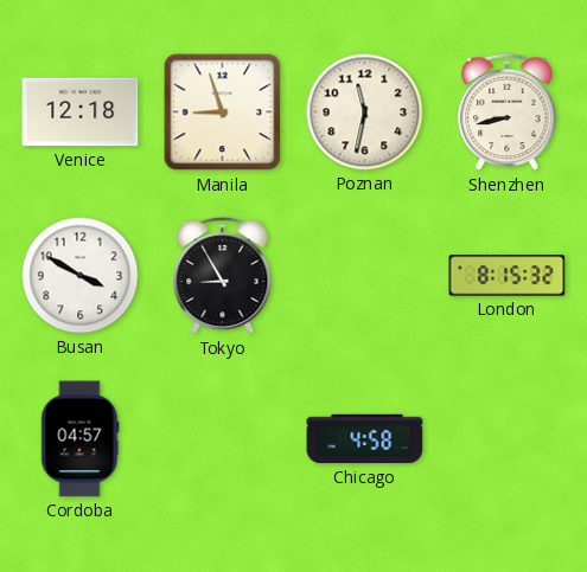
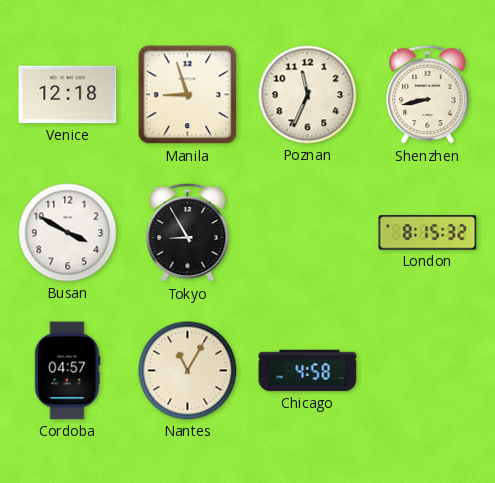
Poznan: 11:32 -> 11:34 (308, 95)
Nantes: none -> 11:05 (188, 371)
